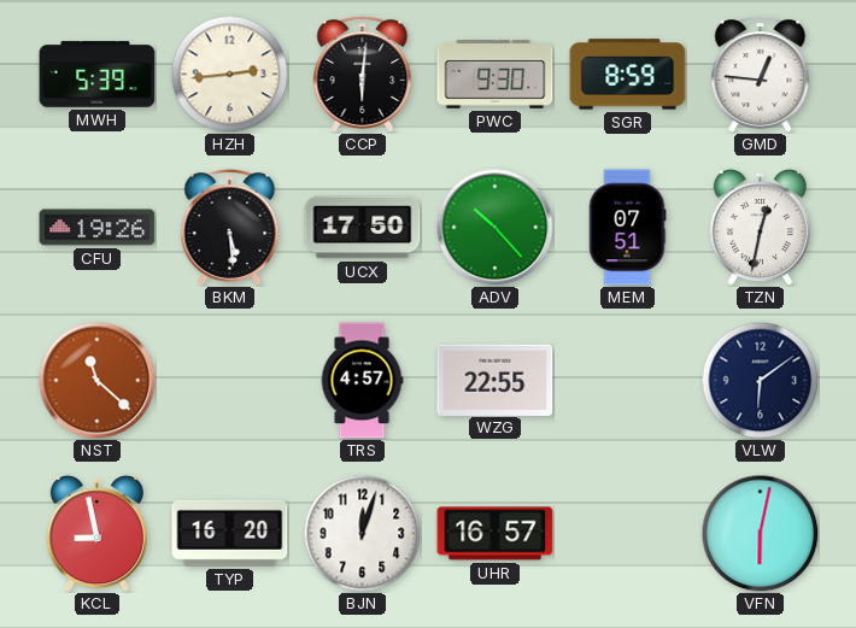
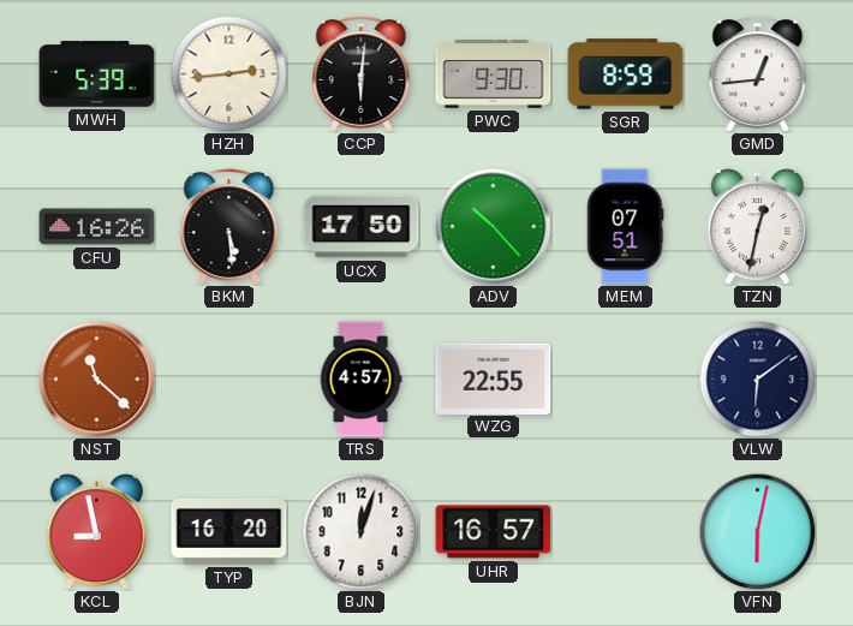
GMD: 12:46 -> 12:44 (758, 74)
CFU: 19:26 -> 16:26 (97, 227)
